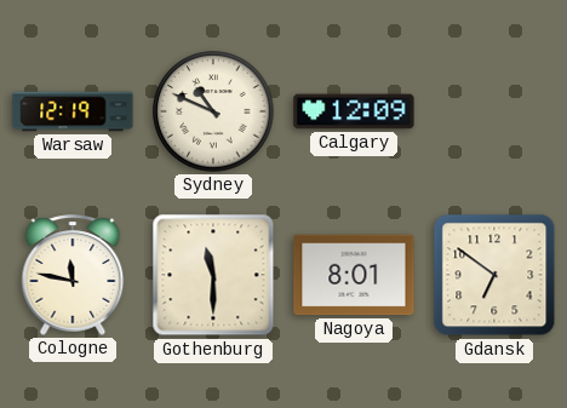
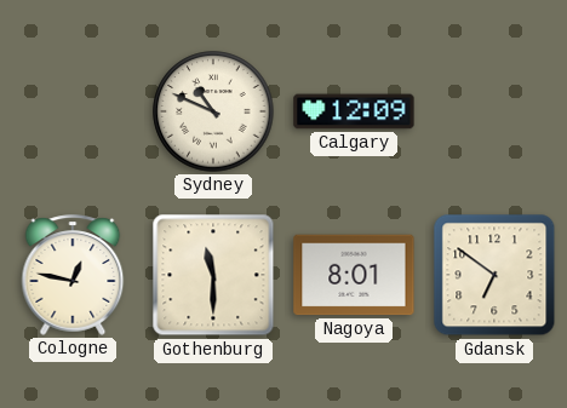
Warsaw: 12:19 -> none (73, 111)
Cologne: 11:47 -> 12:47 (73, 275)
